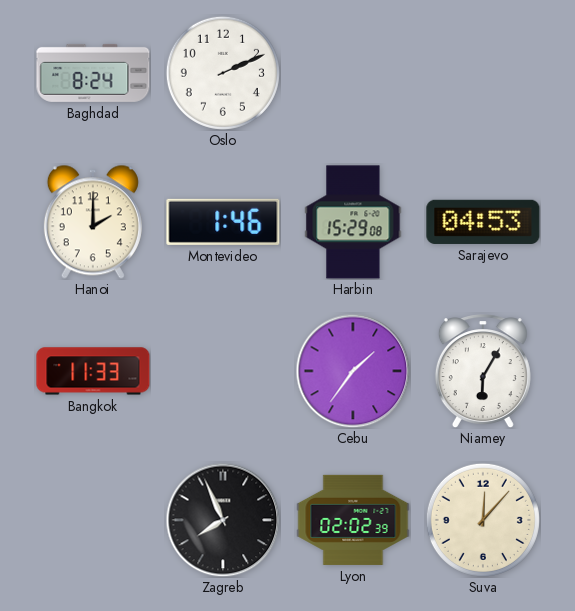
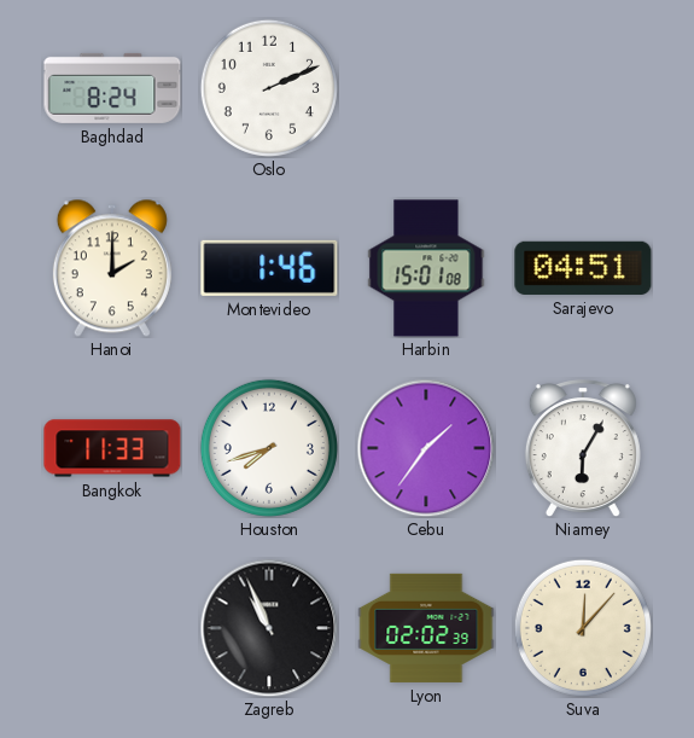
Harbin: 15:29 -> 15:01 (426, 268)
Sarajevo: 04:53 -> 04:51 (583, 268)
Houston: none -> 7:42 (269, 448)
Zagreb: 7:56 -> 10:56 (269, 628)
